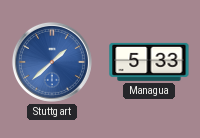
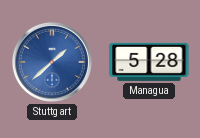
Managua: 5:33 -> 5:28 (149, 62)
